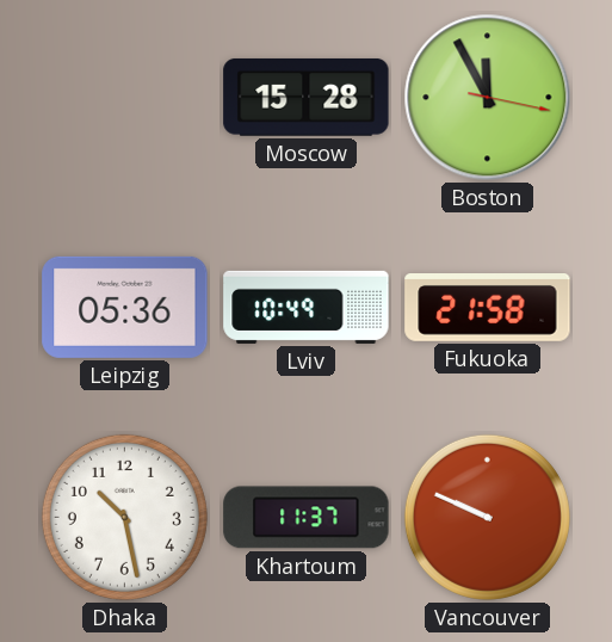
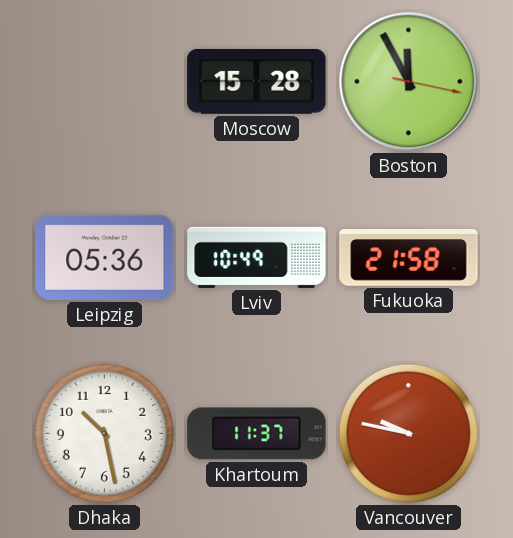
Vancouver: 9:49 -> 9:47 (408, 433)
